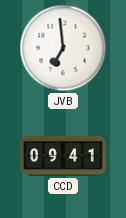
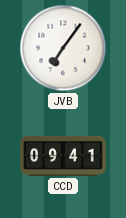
JVB: 6:59 -> 7:06 (63, 48)
